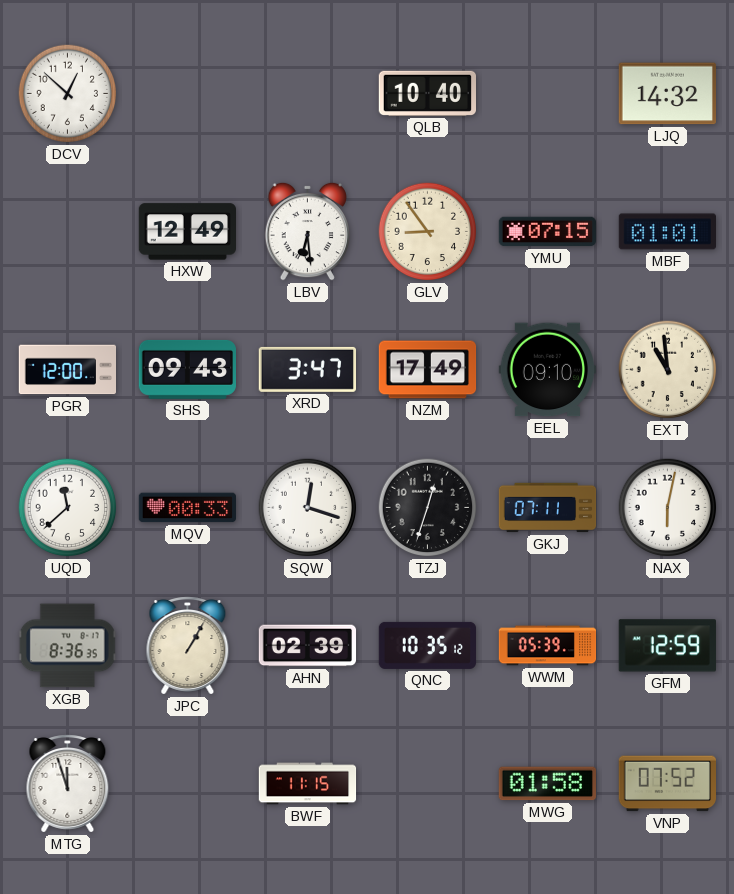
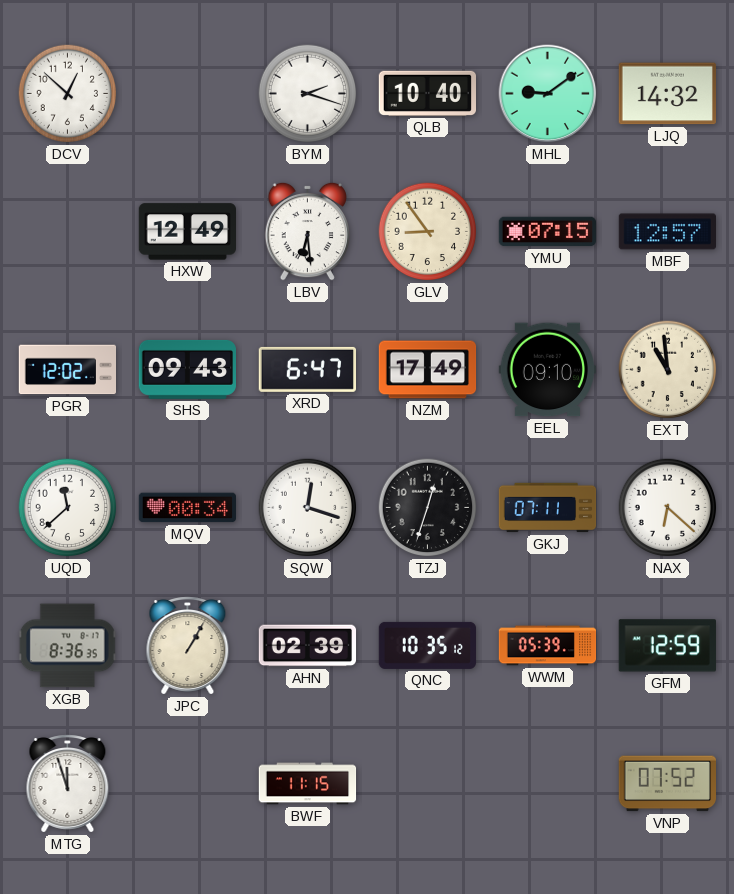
BYM: none -> 2:18 (308, 94)
MHL: none -> 9:09 (548, 94)
MBF: 01:01 -> 12:57 (667, 232)
PGR: 12:00 -> 12:02 (68, 370)
XRD: 3:47 -> 6:47 (307, 369)
MQV: 00:33 -> 00:34 (187, 508)
NAX: 6:02 -> 6:22 (668, 508)
MWG: 01:58 -> none (547, 784)
